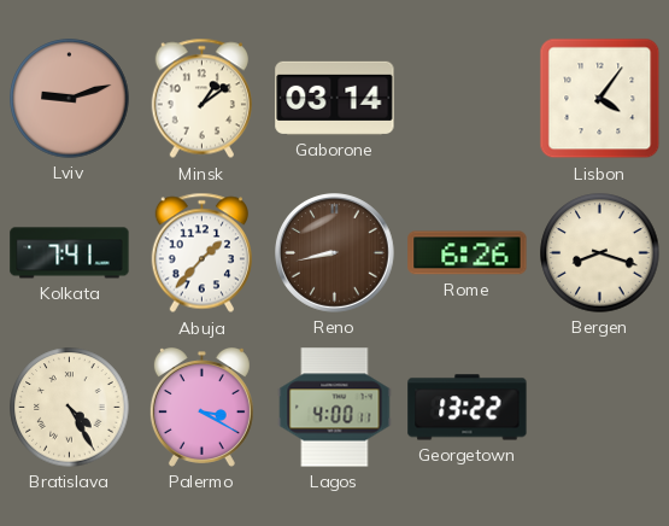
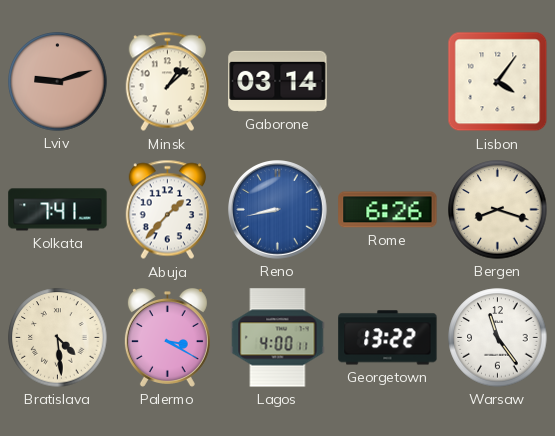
Minsk: 1:09 -> 1:08 (167, 82)
Reno dial: brown -> blue (278, 210)
Bratislava: 4:25 -> 4:29 (58, 338)
Warsaw: none -> 11:24 (498, 338)
